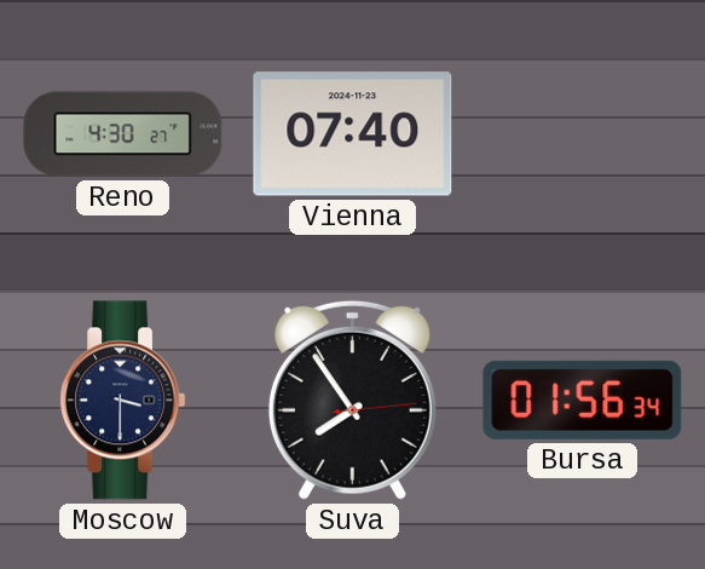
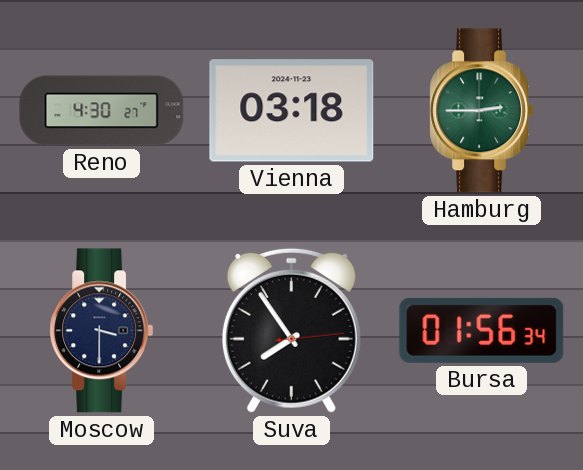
Vienna: 07:40 -> 03:18 (292, 111)
Hamburg: none -> 2:45 (482, 111)
